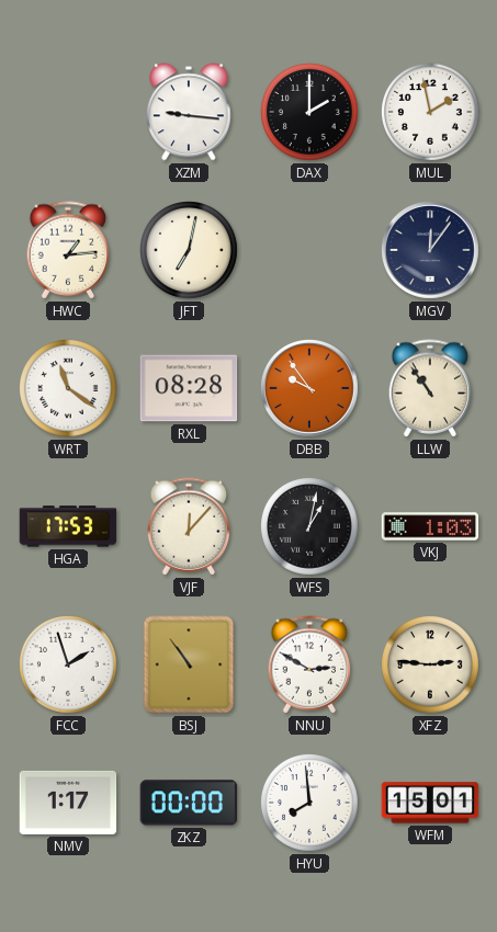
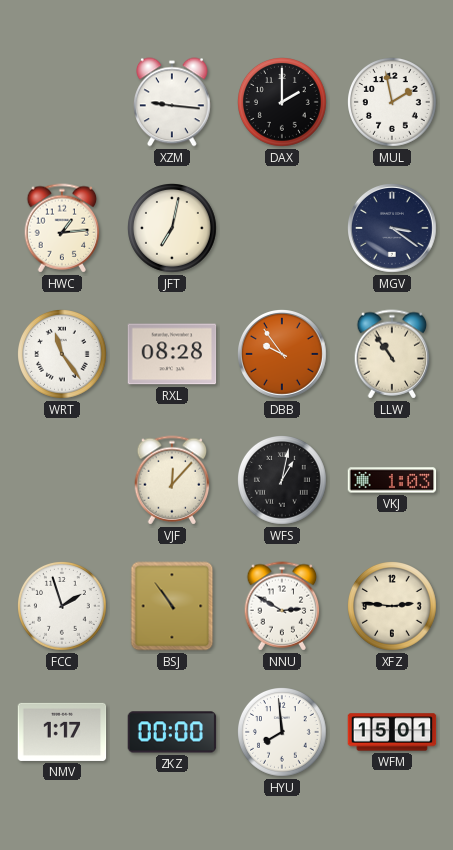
MGV: 12:06 -> 3:21 (393, 229)
WRT: 11:21 -> 11:24 (63, 355)
HGA: 17:53 -> none (68, 526)
